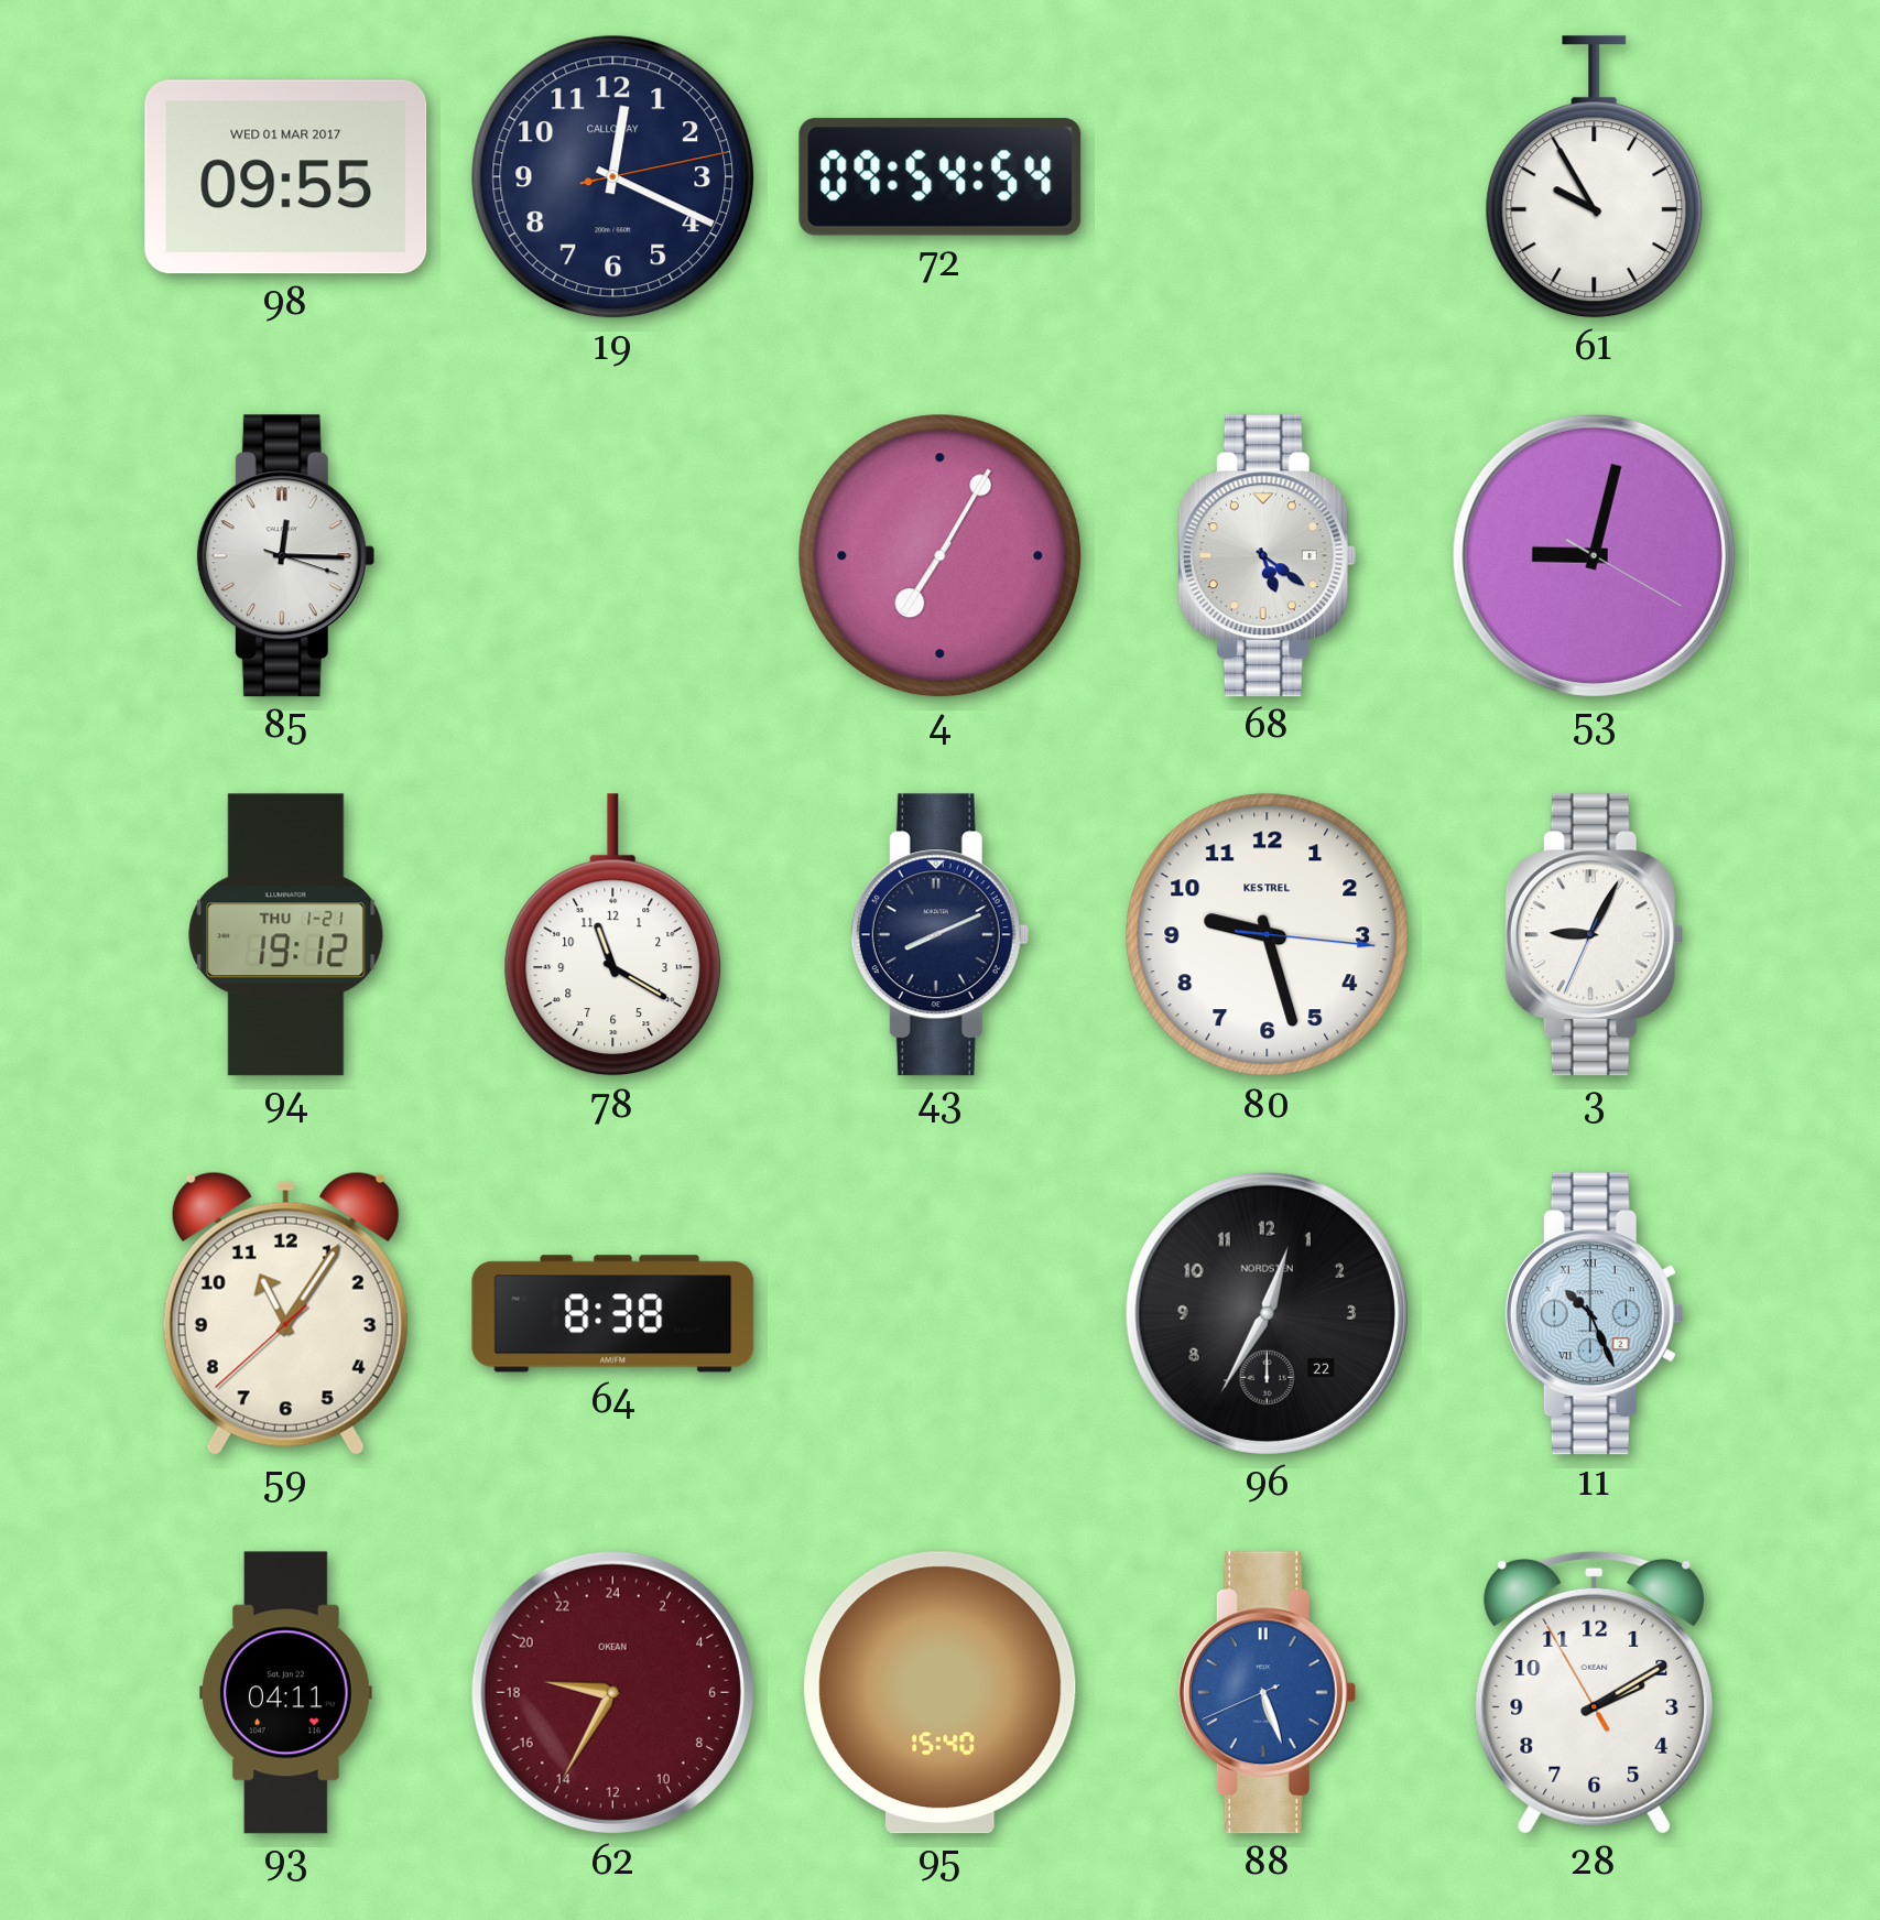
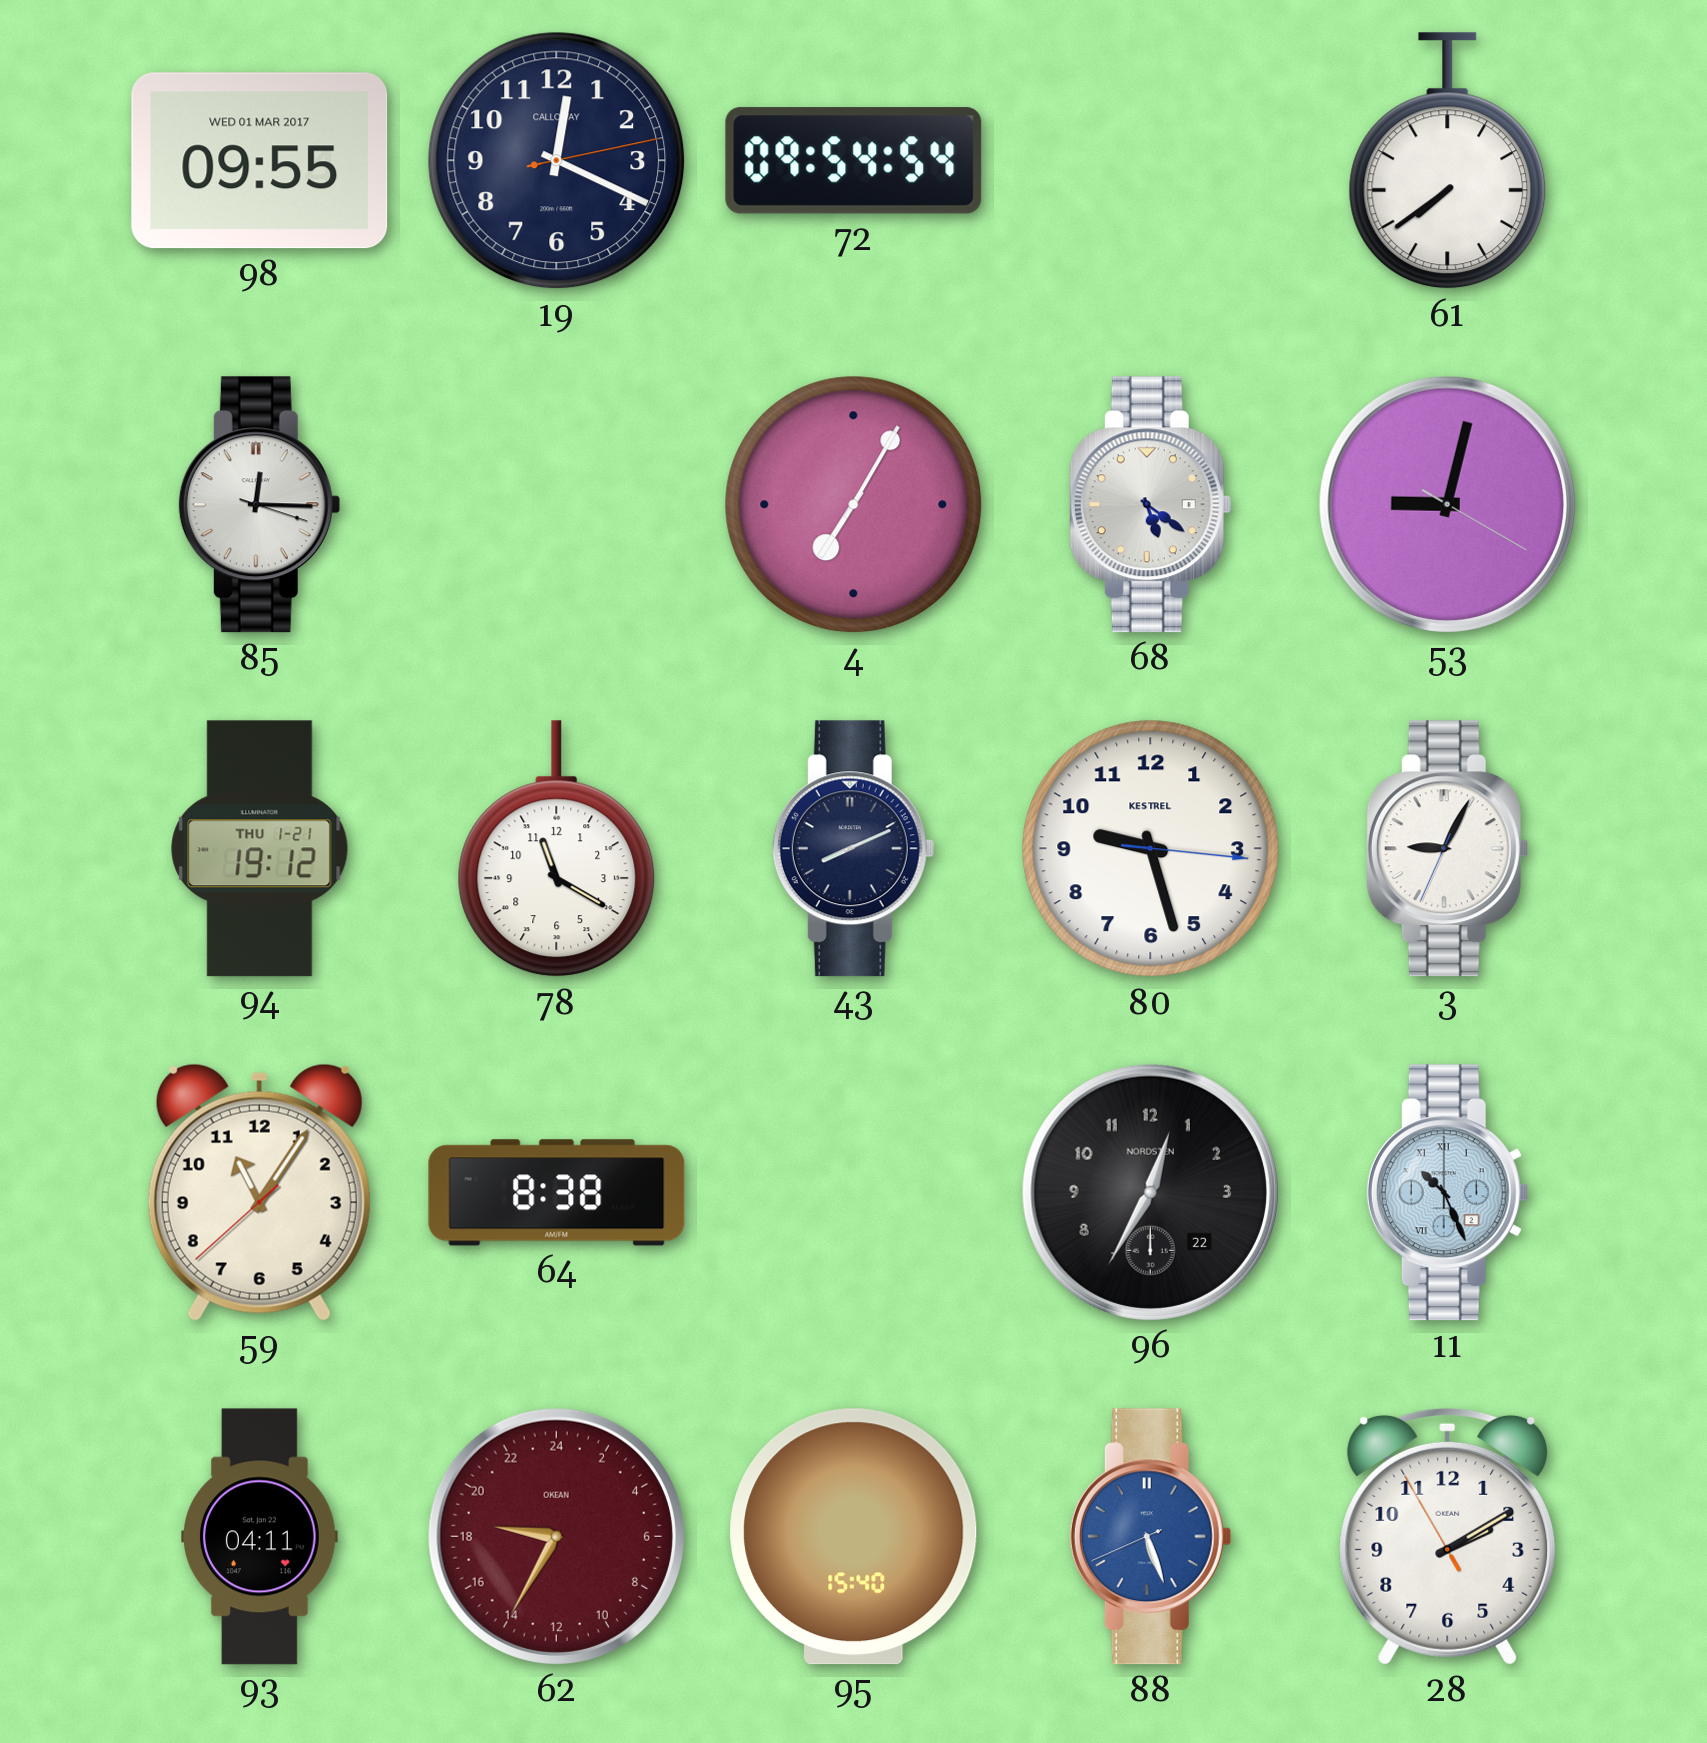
61: 9:55 -> 7:39 (1448, 161)
